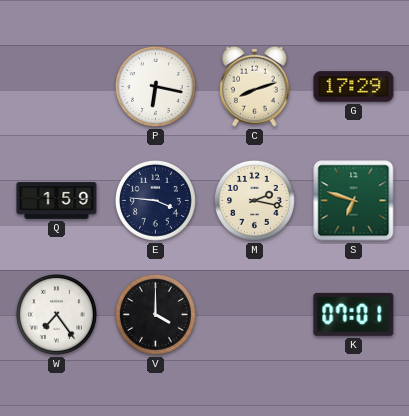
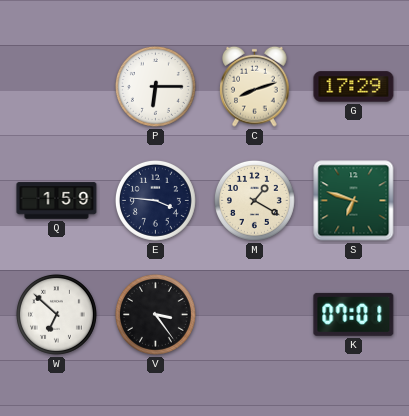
P: 6:17 -> 6:15 (155, 86)
M: 2:17 -> 1:20 (254, 200)
W: 7:24 -> 6:52 (56, 314)
V: 4:00 -> 3:24 (155, 314)
